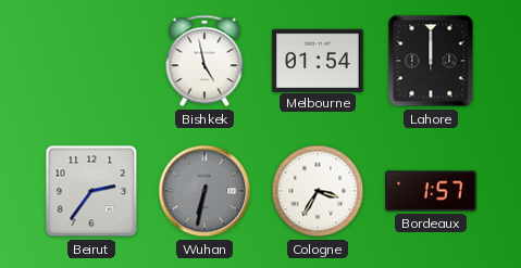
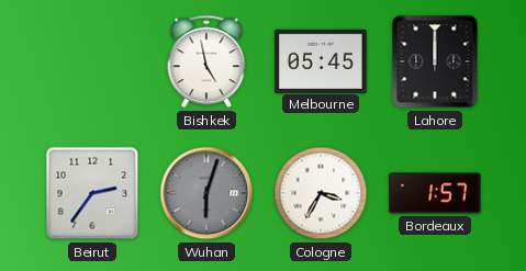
Melbourne: 01:54 -> 05:45 (321, 60)
Wuhan: 6:32 -> 6:03 (206, 193)
